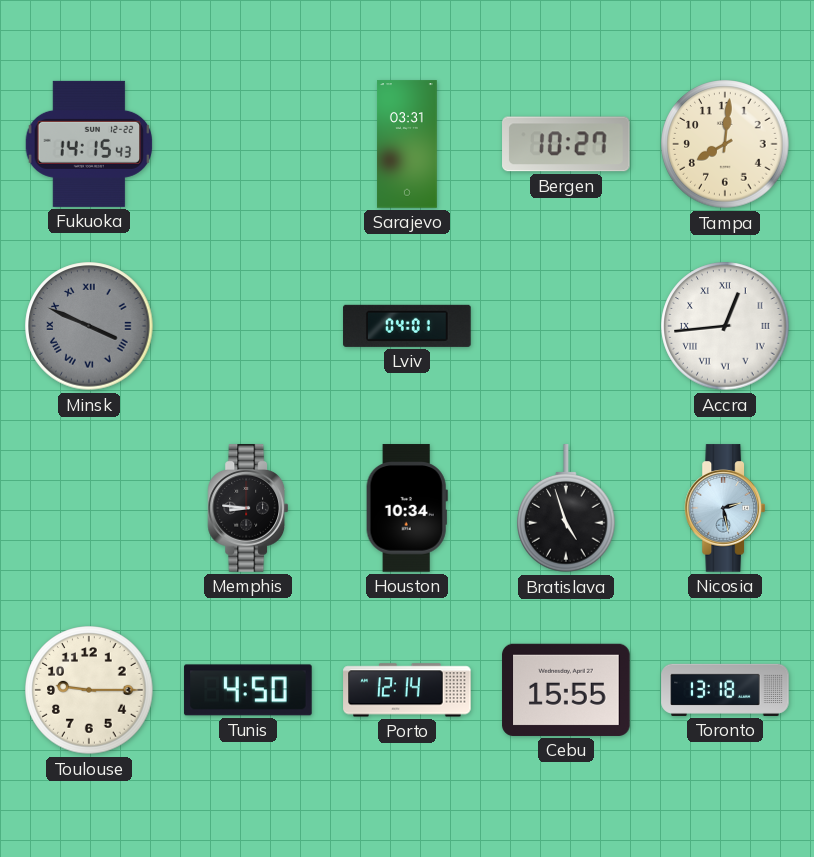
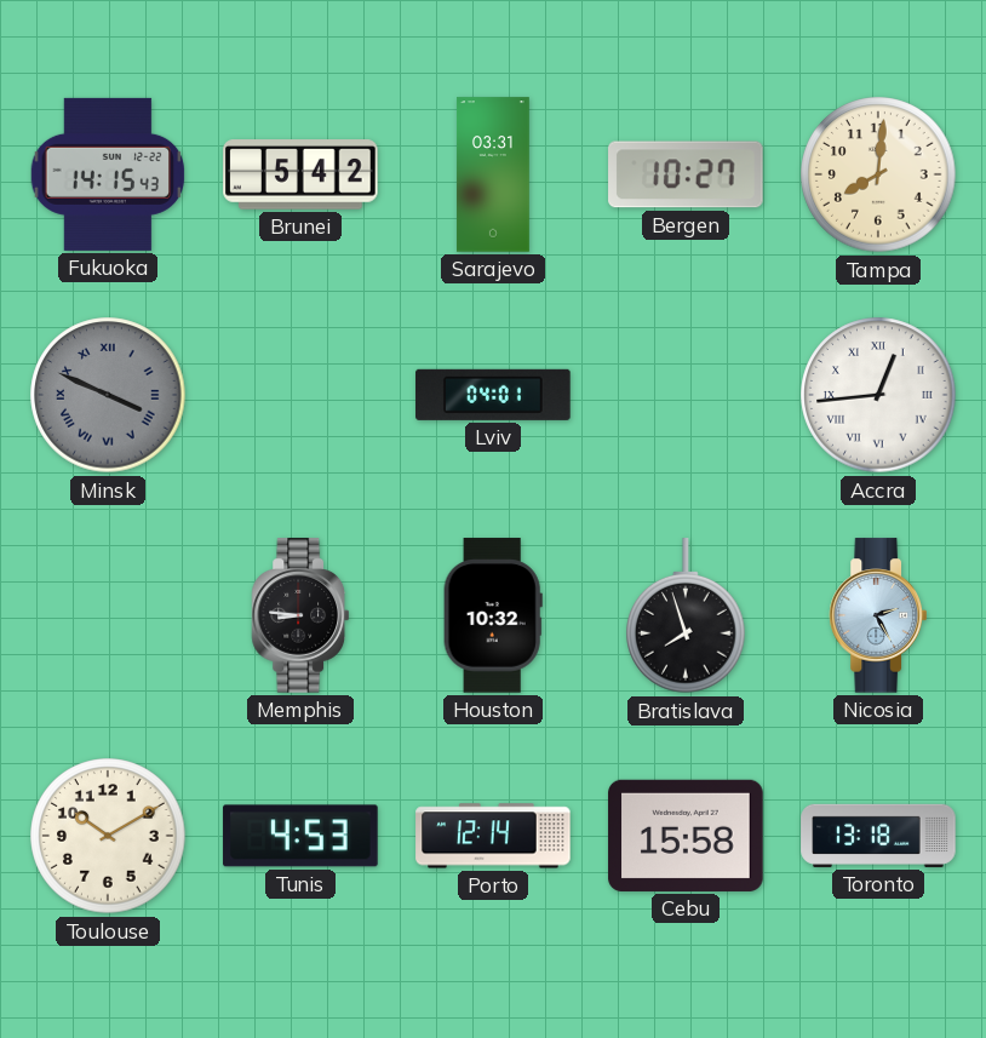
Brunei: none -> 5:42 (300, 174)
Houston: 10:34 -> 10:32 (493, 615)
Bratislava: 4:57 -> 7:57 (686, 617)
Nicosia: 2:28 -> 2:25 (877, 615)
Toulouse: 9:15 -> 10:10 (108, 836)
Tunis: 4:50 -> 4:53 (300, 836)
Cebu: 15:55 -> 15:58 (686, 836)
